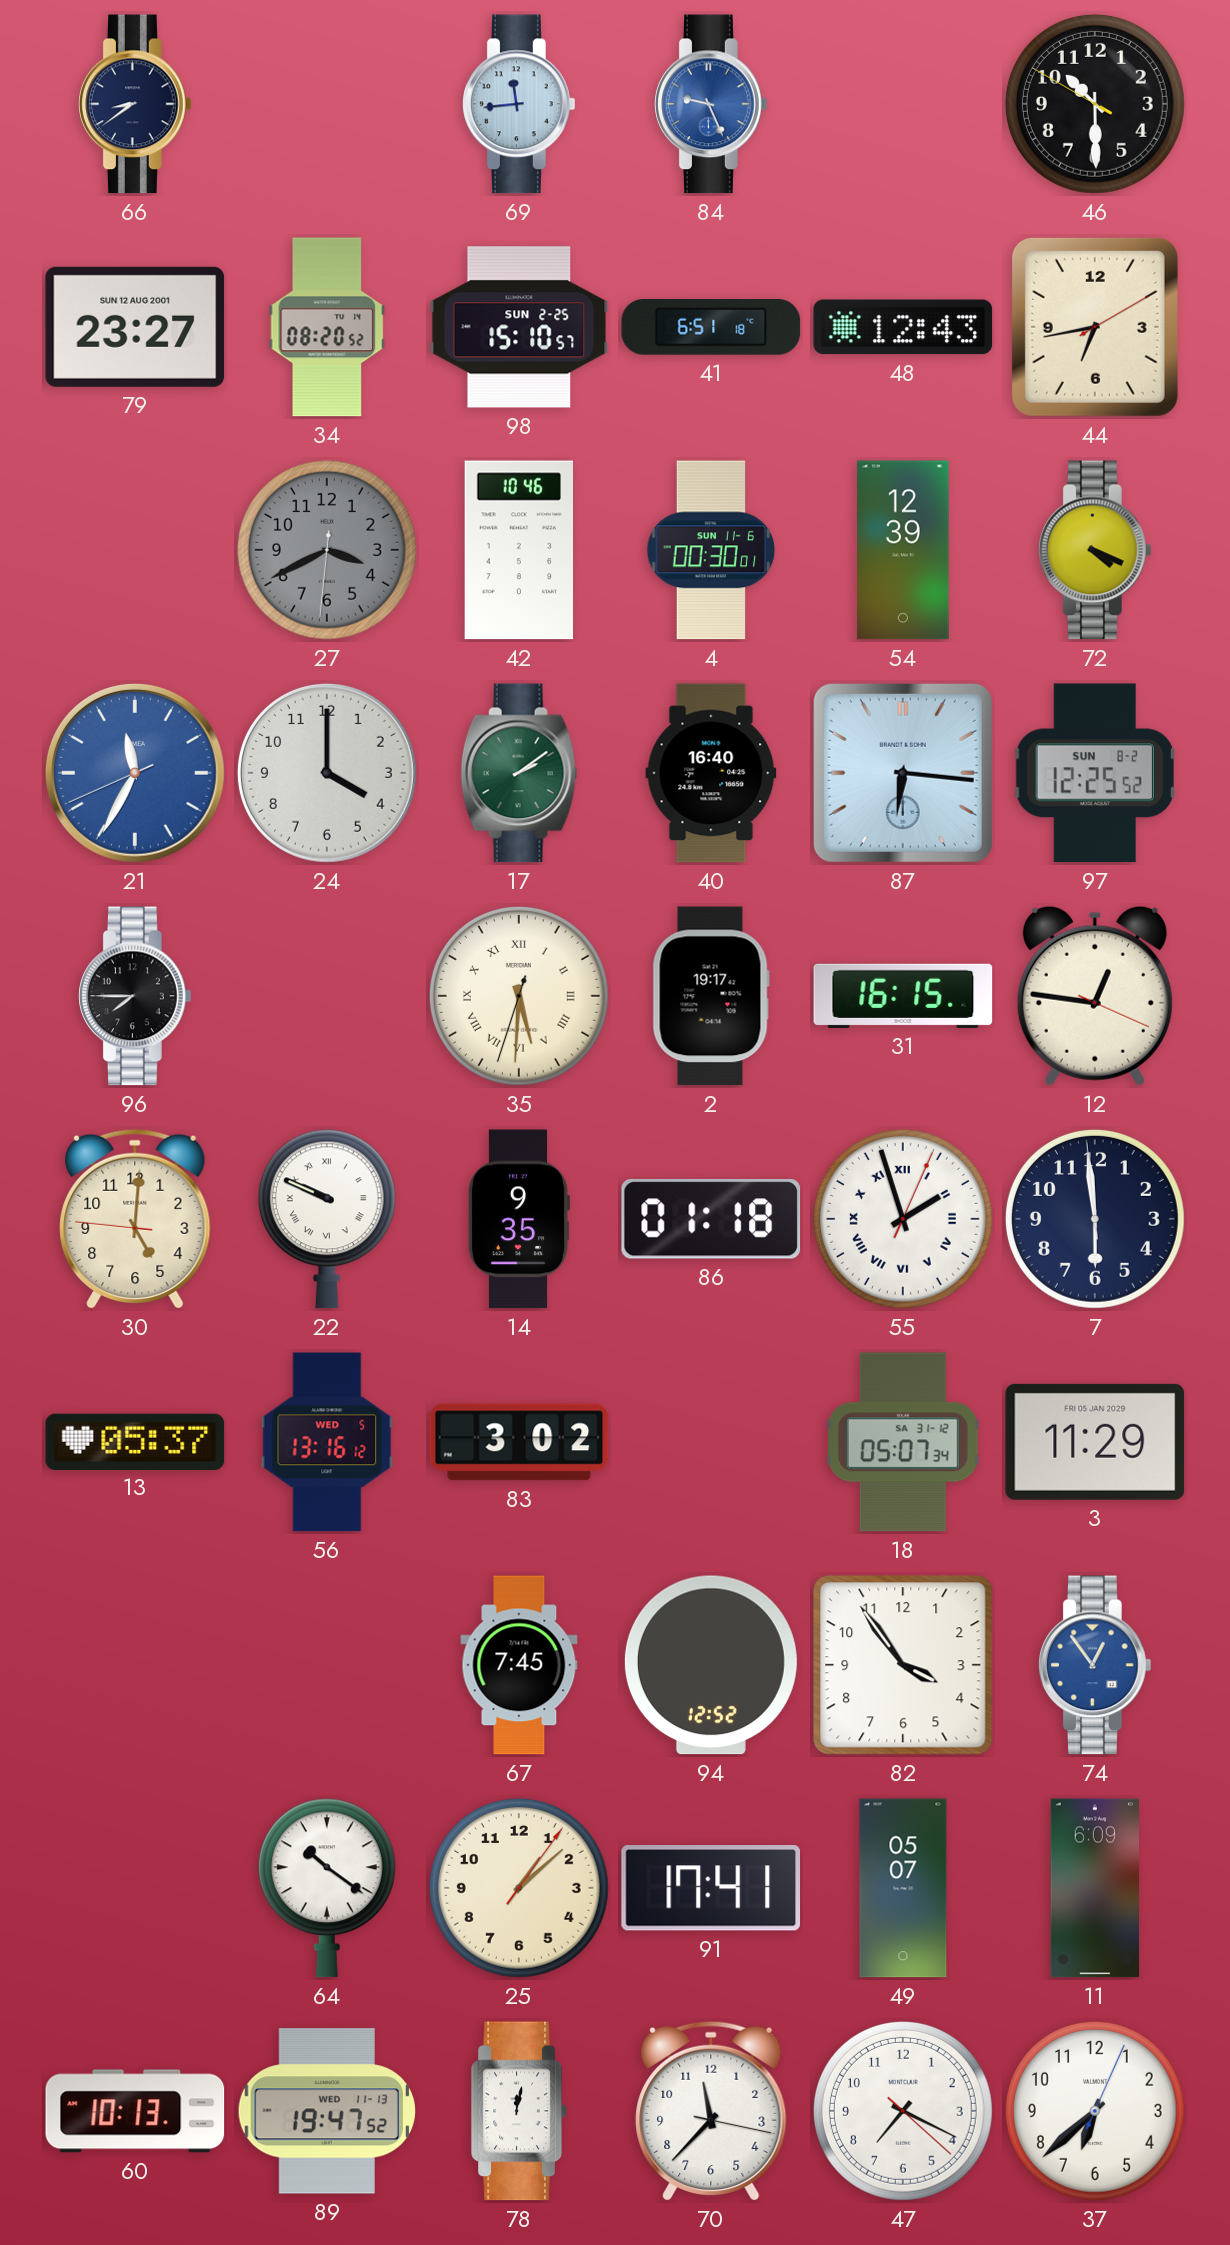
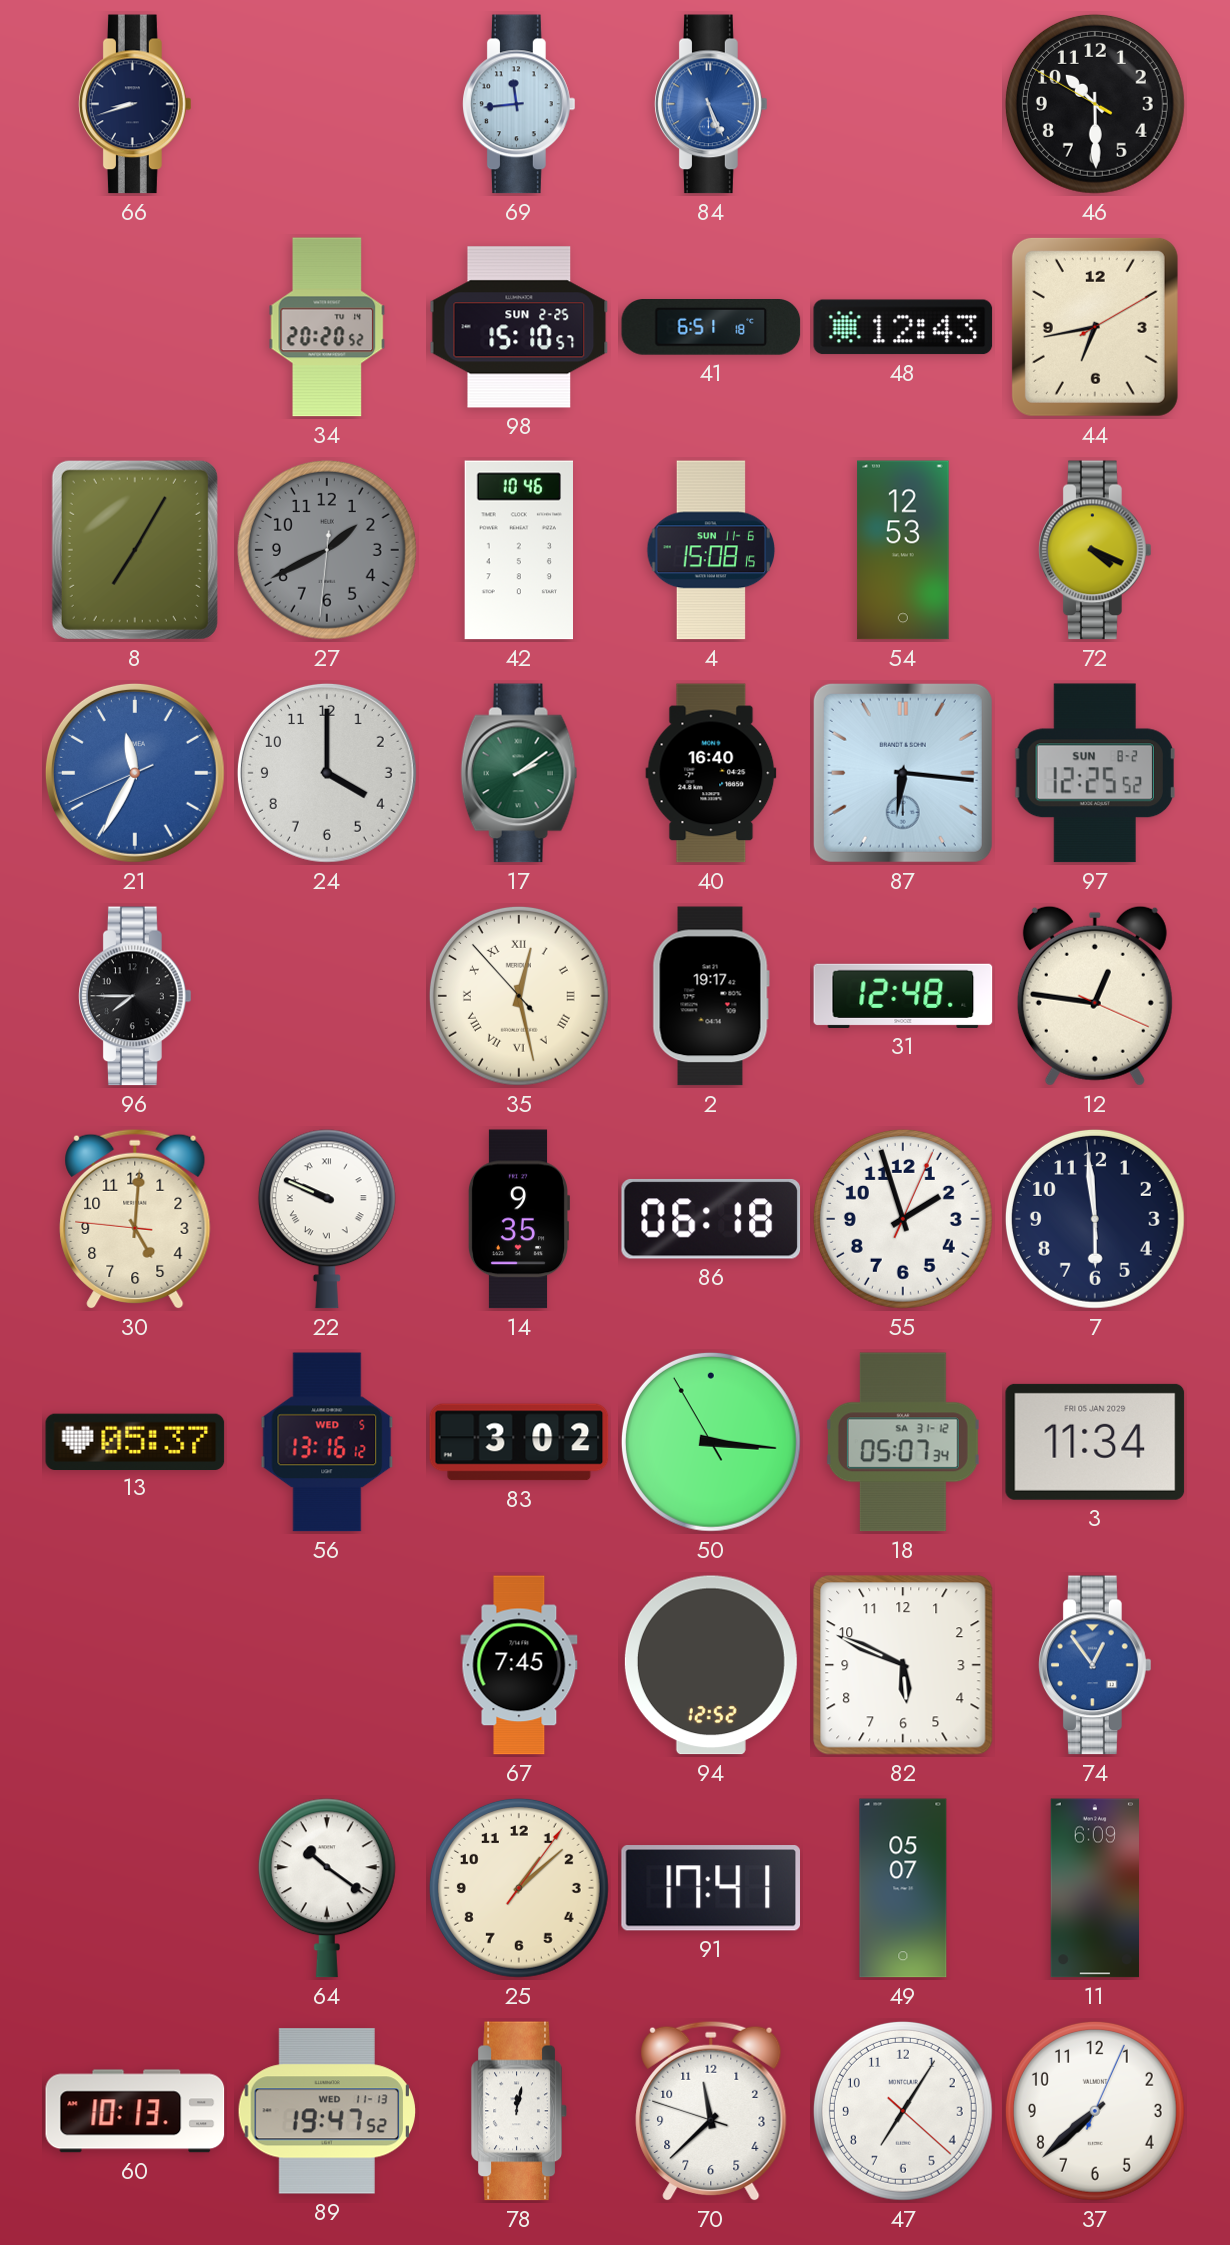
66: 8:39 -> 8:42 (136, 104)
84: 9:26 -> 5:26 (712, 104)
79: 23:27 -> none (135, 327)
34: 08:20 -> 20:20 (327, 327)
8: none -> 7:05 (135, 550)
27: 3:40 -> 1:40 (327, 550)
4: 00:30 -> 15:08 (711, 550)
54: 12:39 -> 12:53 (903, 550)
35: 5:30 -> 12:27 (519, 996)
31: 16:15 -> 12:48 (903, 996)
86: 01:18 -> 06:18 (711, 1219)
55 numerals: Roman -> Arabic (903, 1219)
50: none -> 3:15 (711, 1442)
3: 11:29 -> 11:34 (1095, 1442)
82: 3:54 -> 5:49 (903, 1665)
70: 11:37:17 -> 11:37:48 (711, 2111)
47: 7:19 -> 7:05 (903, 2111)
37: 6:38 -> 7:38 (1095, 2111)
